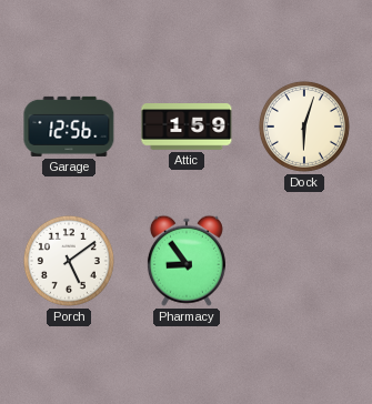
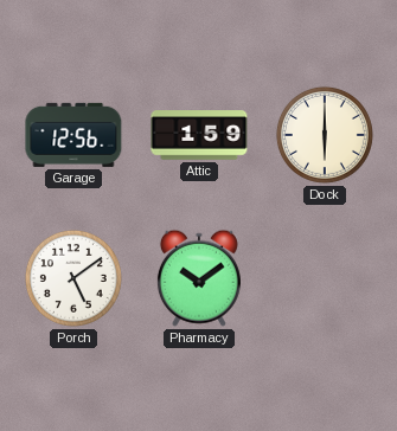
Dock: 6:03 -> 6:00 (325, 135)
Pharmacy: 8:54 -> 10:09 (199, 278)
